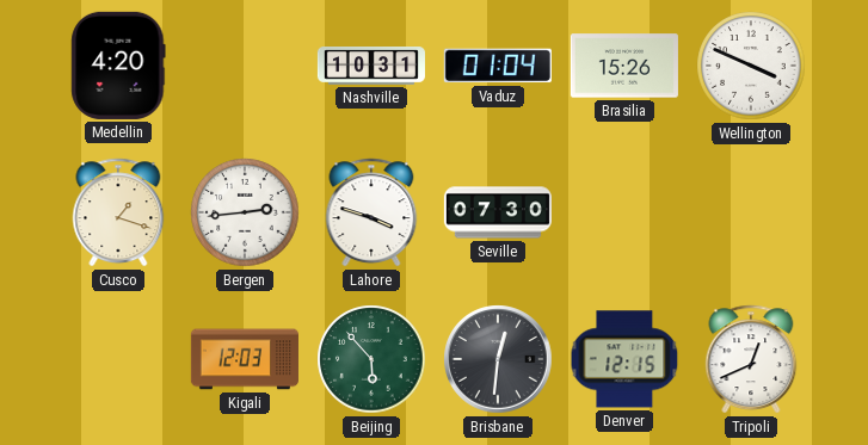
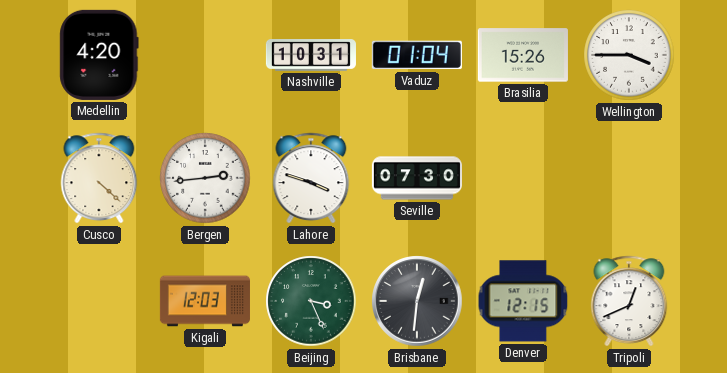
Wellington: 3:49 -> 3:45 (629, 55)
Cusco: 1:18 -> 4:22 (99, 178)
Beijing: 5:53 -> 3:26 (311, 301)
